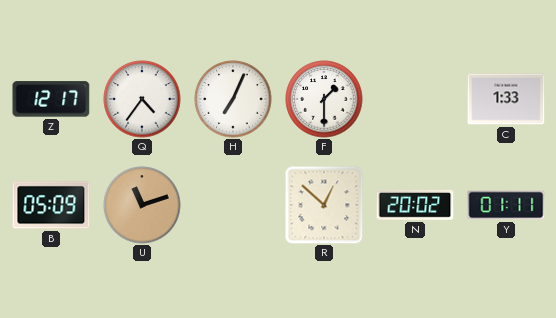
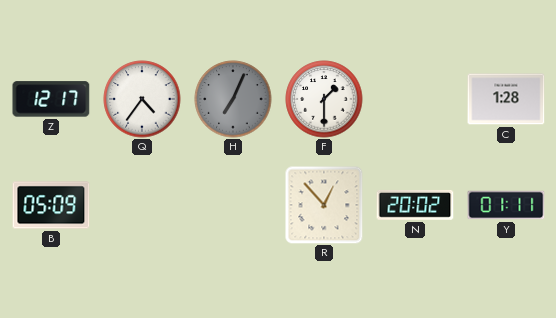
H dial: white -> grey (233, 99)
C: 1:33 -> 1:28 (506, 99)
U: 11:12 -> none (142, 205)
R: 12:52 -> 12:53 (324, 205)
